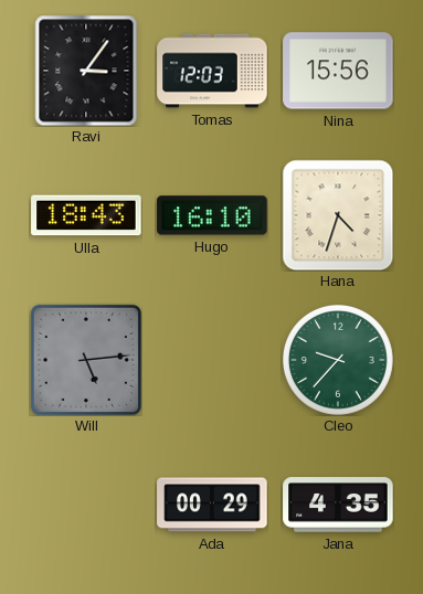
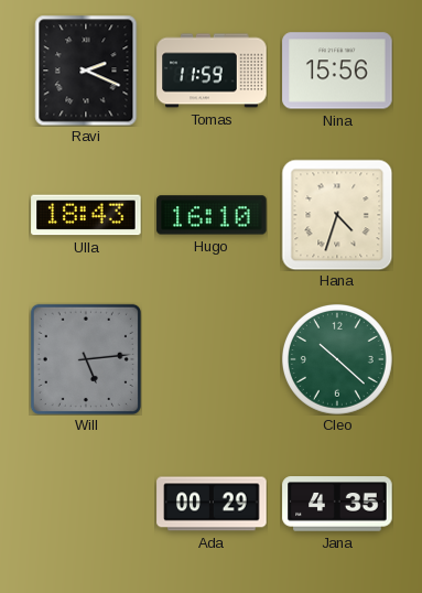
Ravi: 3:06 -> 2:19 (86, 71)
Tomas: 12:03 -> 11:59 (212, 71)
Cleo: 9:37 -> 10:22 (337, 359)
